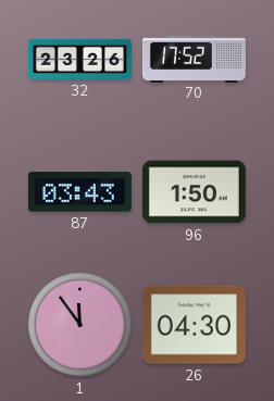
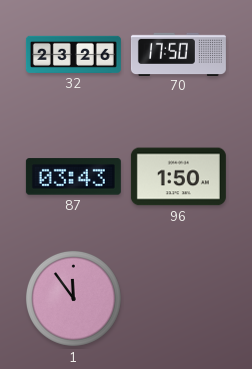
70: 17:52 -> 17:50 (178, 54)
26: 04:30 -> none (194, 325)
